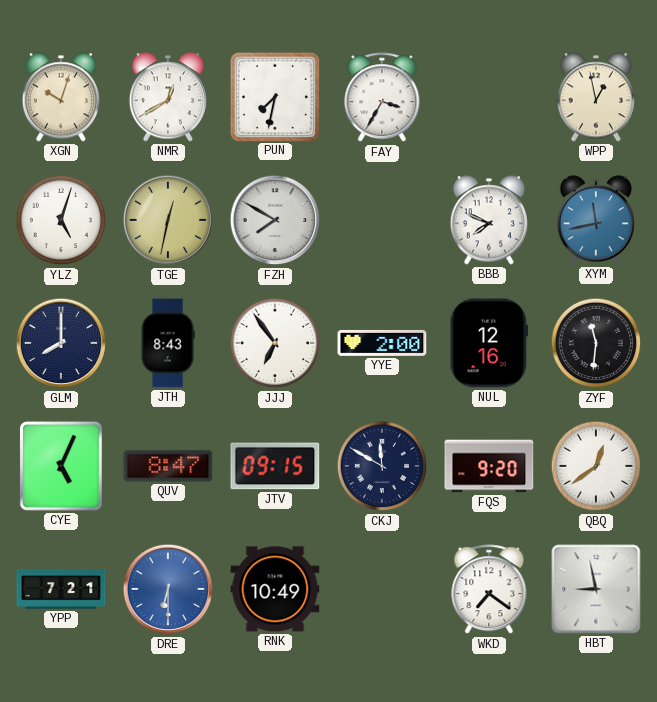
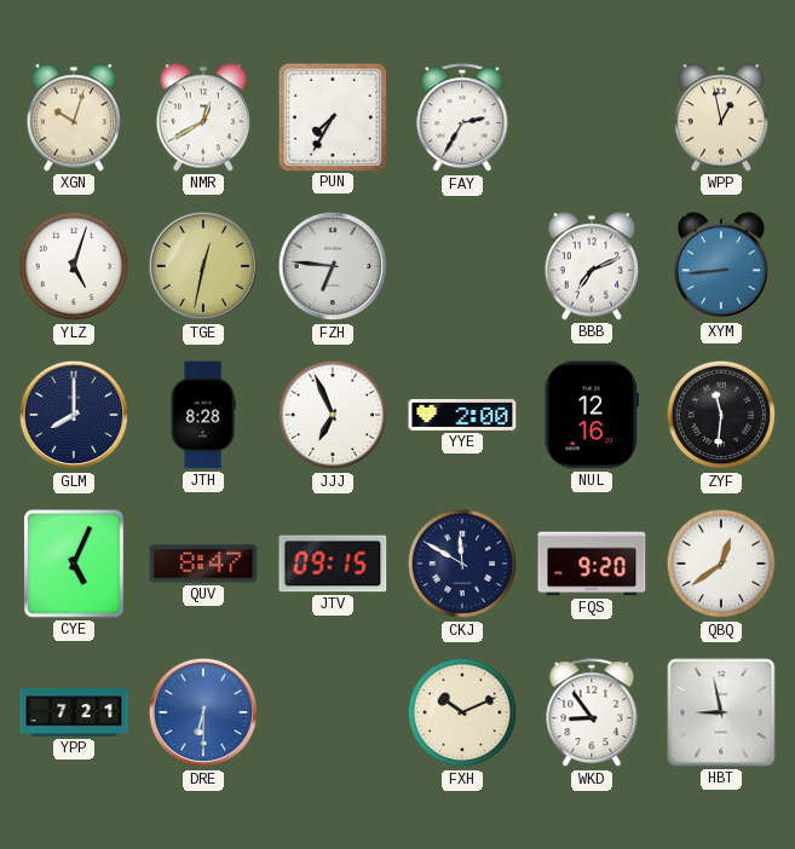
PUN: 7:32 -> 7:35 (332, 116)
FAY: 3:35 -> 2:35 (462, 119)
FZH: 7:50 -> 6:46 (333, 266)
BBB: 7:49 -> 7:11 (592, 266)
XYM: 11:43 -> 8:44 (721, 266)
JTH: 8:43 -> 8:28 (203, 415)
JJJ: 6:54 -> 6:56 (333, 415)
RNK: 10:49 -> none (275, 589)
FXH: none -> 10:11 (462, 712)
WKD: 7:21 -> 8:54 (592, 714)
